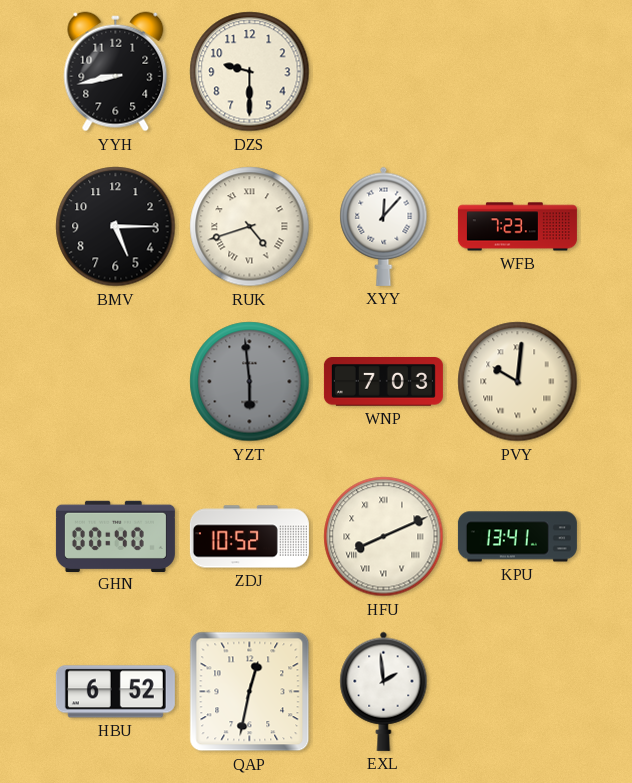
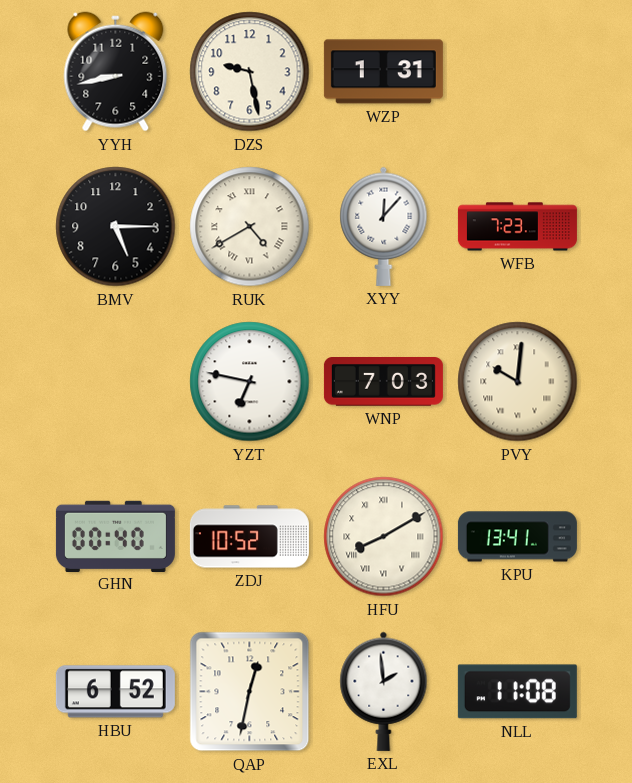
DZS: 9:30 -> 9:28 (250, 72)
WZP: none -> 1:31 (383, 72)
RUK: 4:42 -> 4:40 (250, 227)
YZT: 5:59 -> 6:47 (250, 382)
YZT dial: grey -> white (250, 382)
HFU: 8:11 -> 8:10 (384, 537)
NLL: none -> 11:08 (517, 692)
